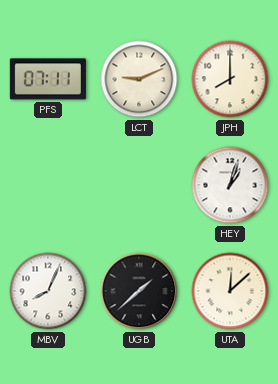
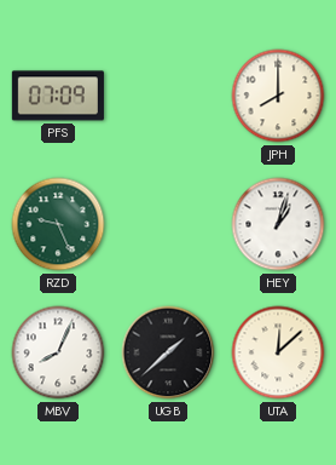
PFS: 07:11 -> 07:09 (58, 96)
LCT: 9:11 -> none (139, 79)
RZD: none -> 9:26 (58, 224)
